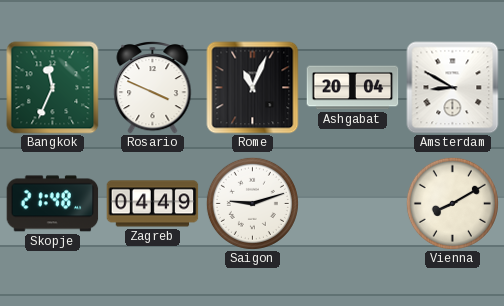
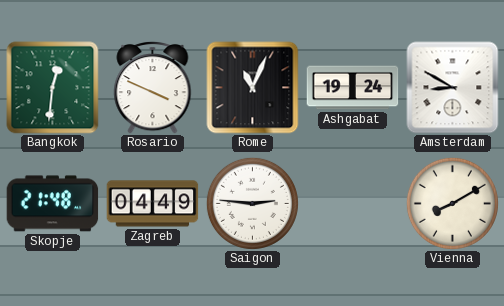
Bangkok: 11:34 -> 12:31 (53, 88)
Ashgabat: 20:04 -> 19:24 (353, 88)
Saigon: 9:12 -> 2:46 (252, 203)
